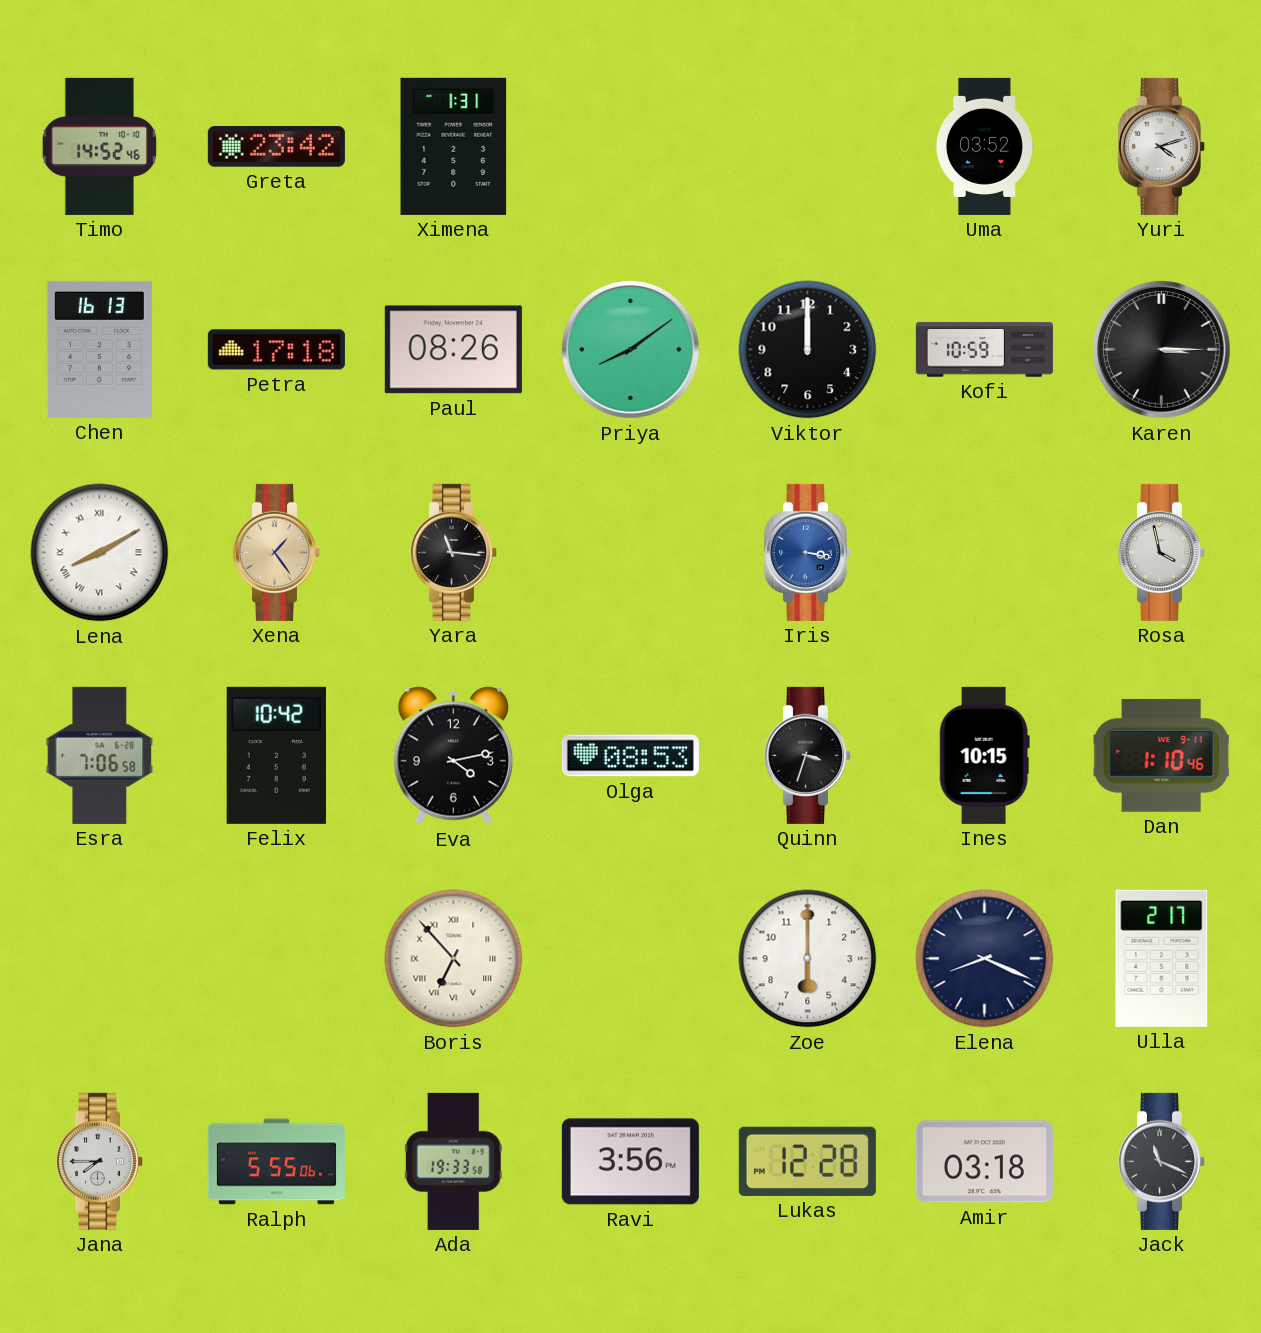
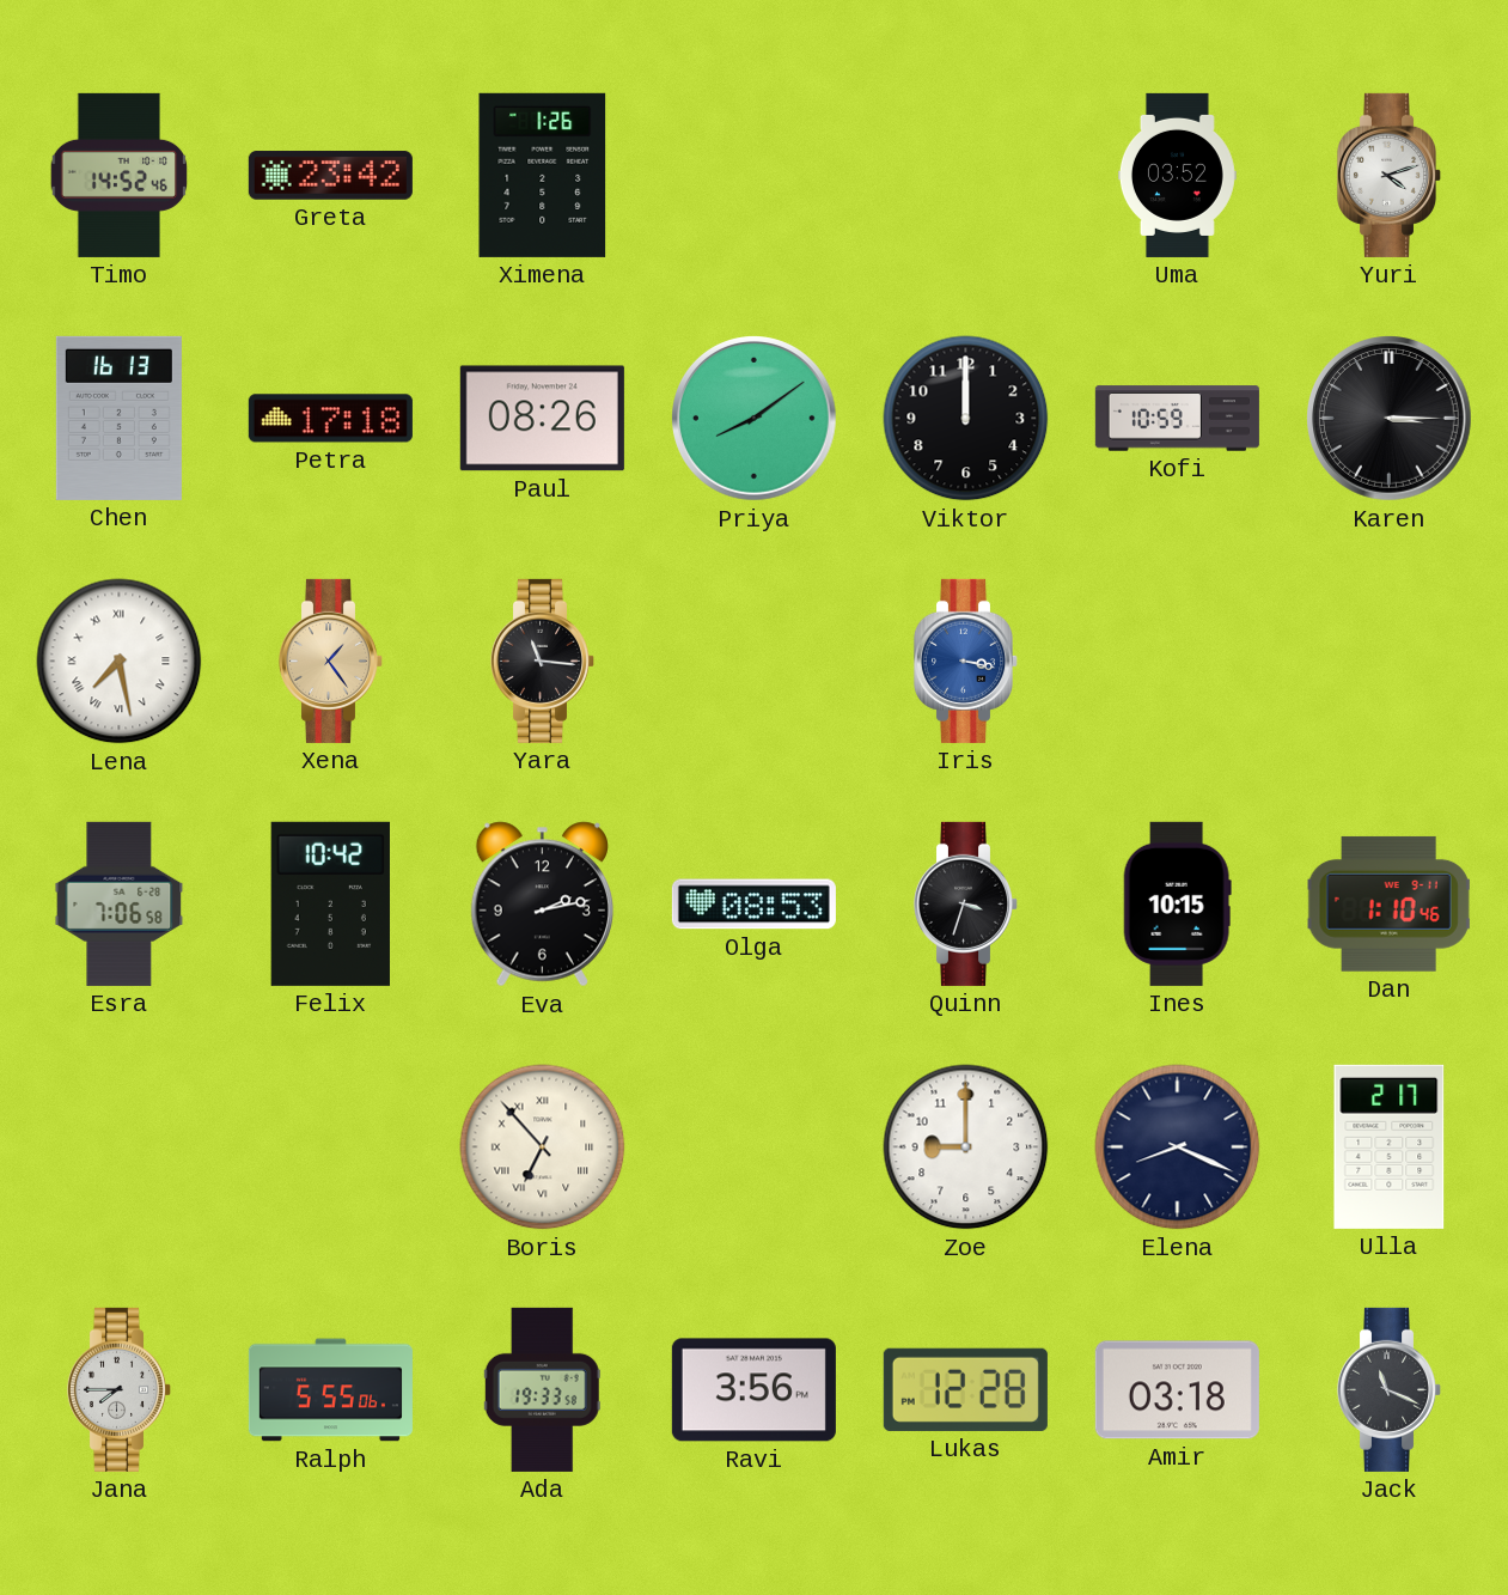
Ximena: 1:31 -> 1:26 (543, 175)
Lena: 8:10 -> 7:28 (120, 662)
Rosa: 3:58 -> none (1161, 552)
Eva: 4:13 -> 2:13 (542, 905)
Zoe: 6:00 -> 9:00 (966, 1147)
